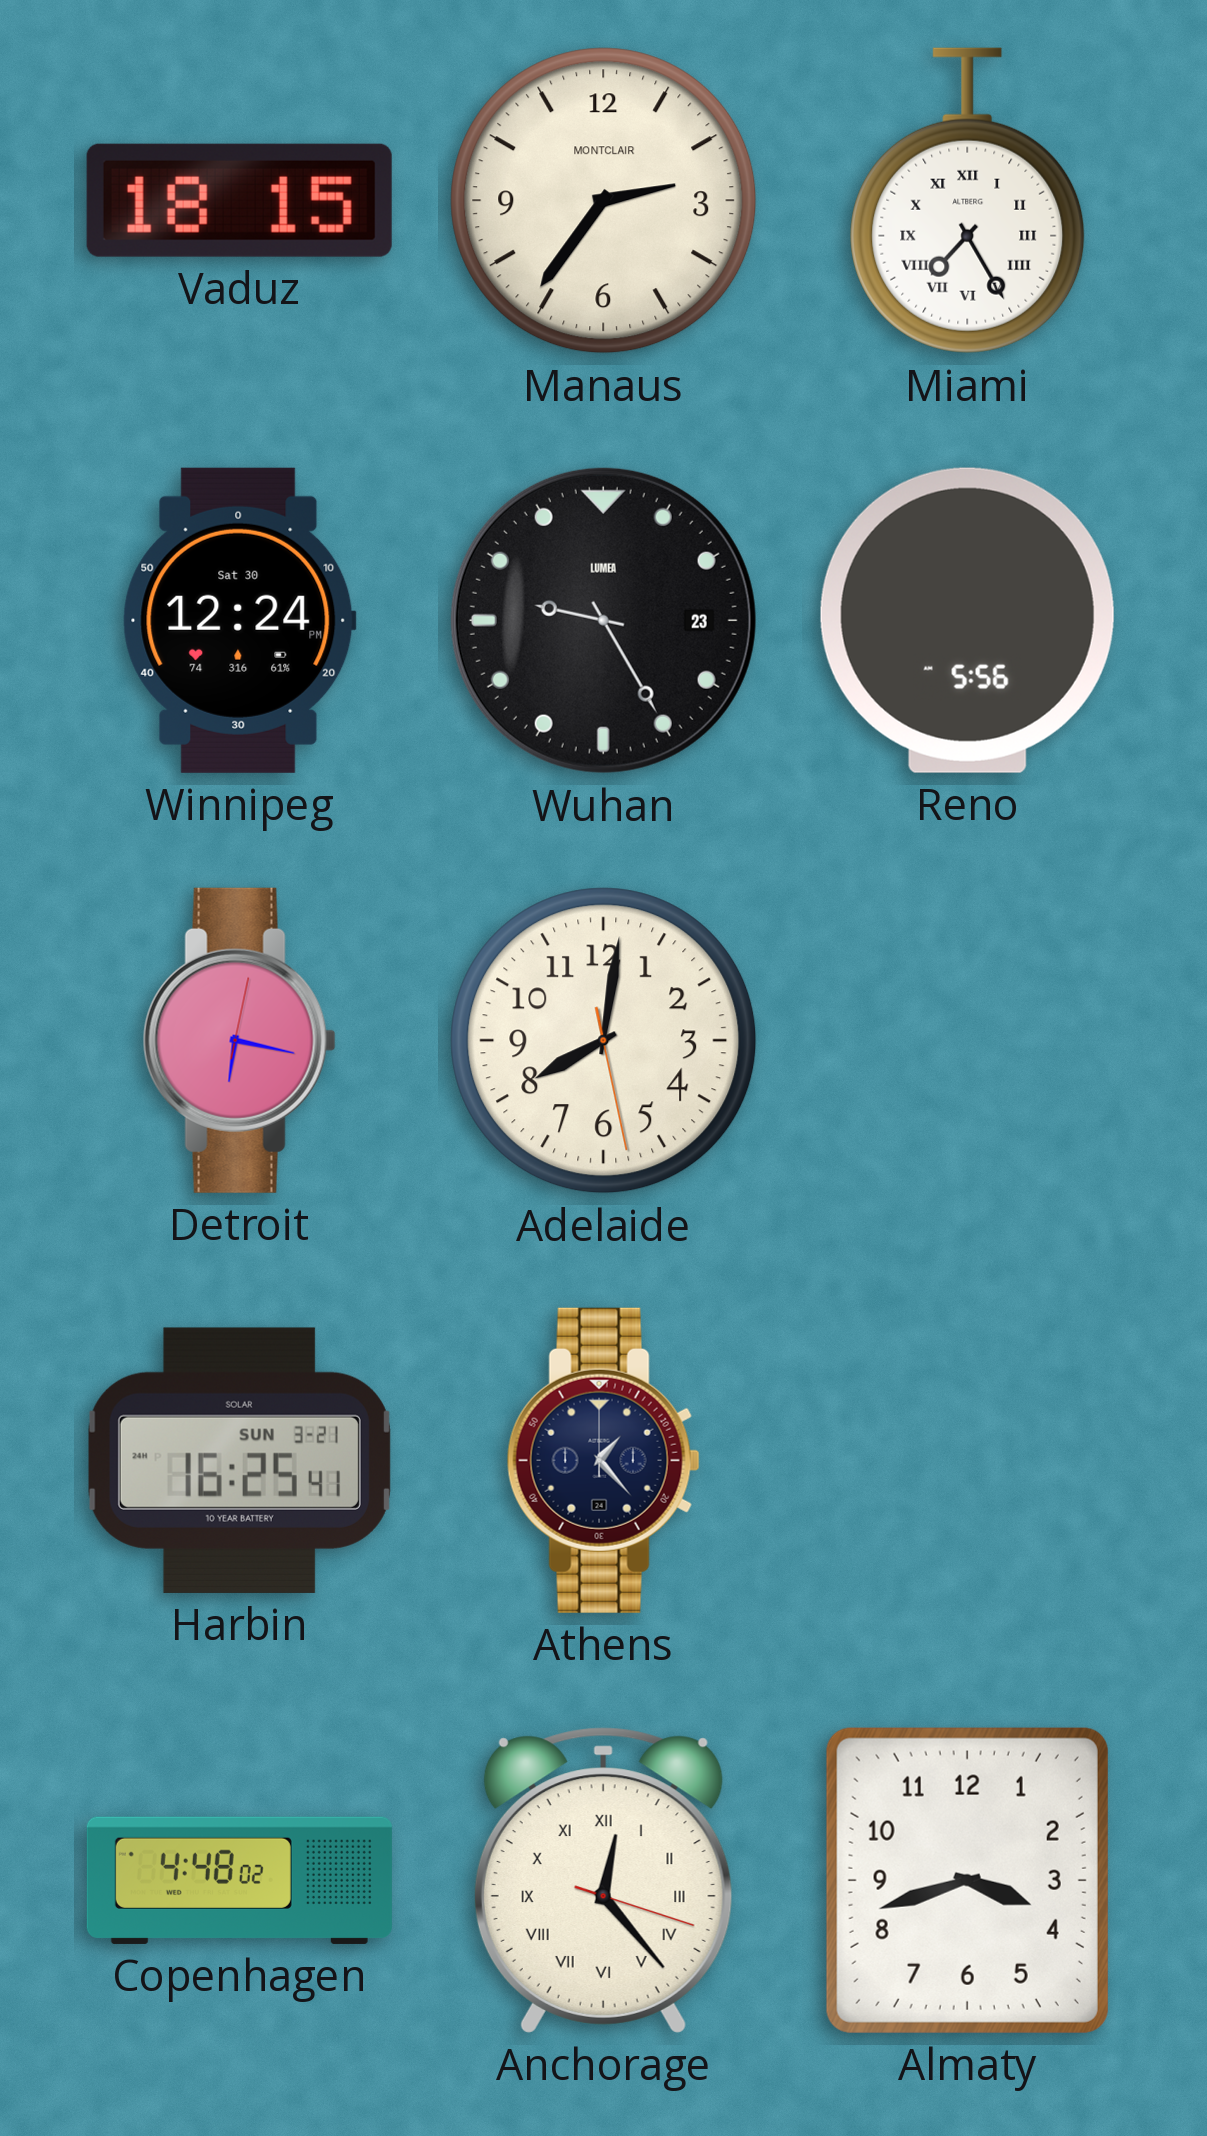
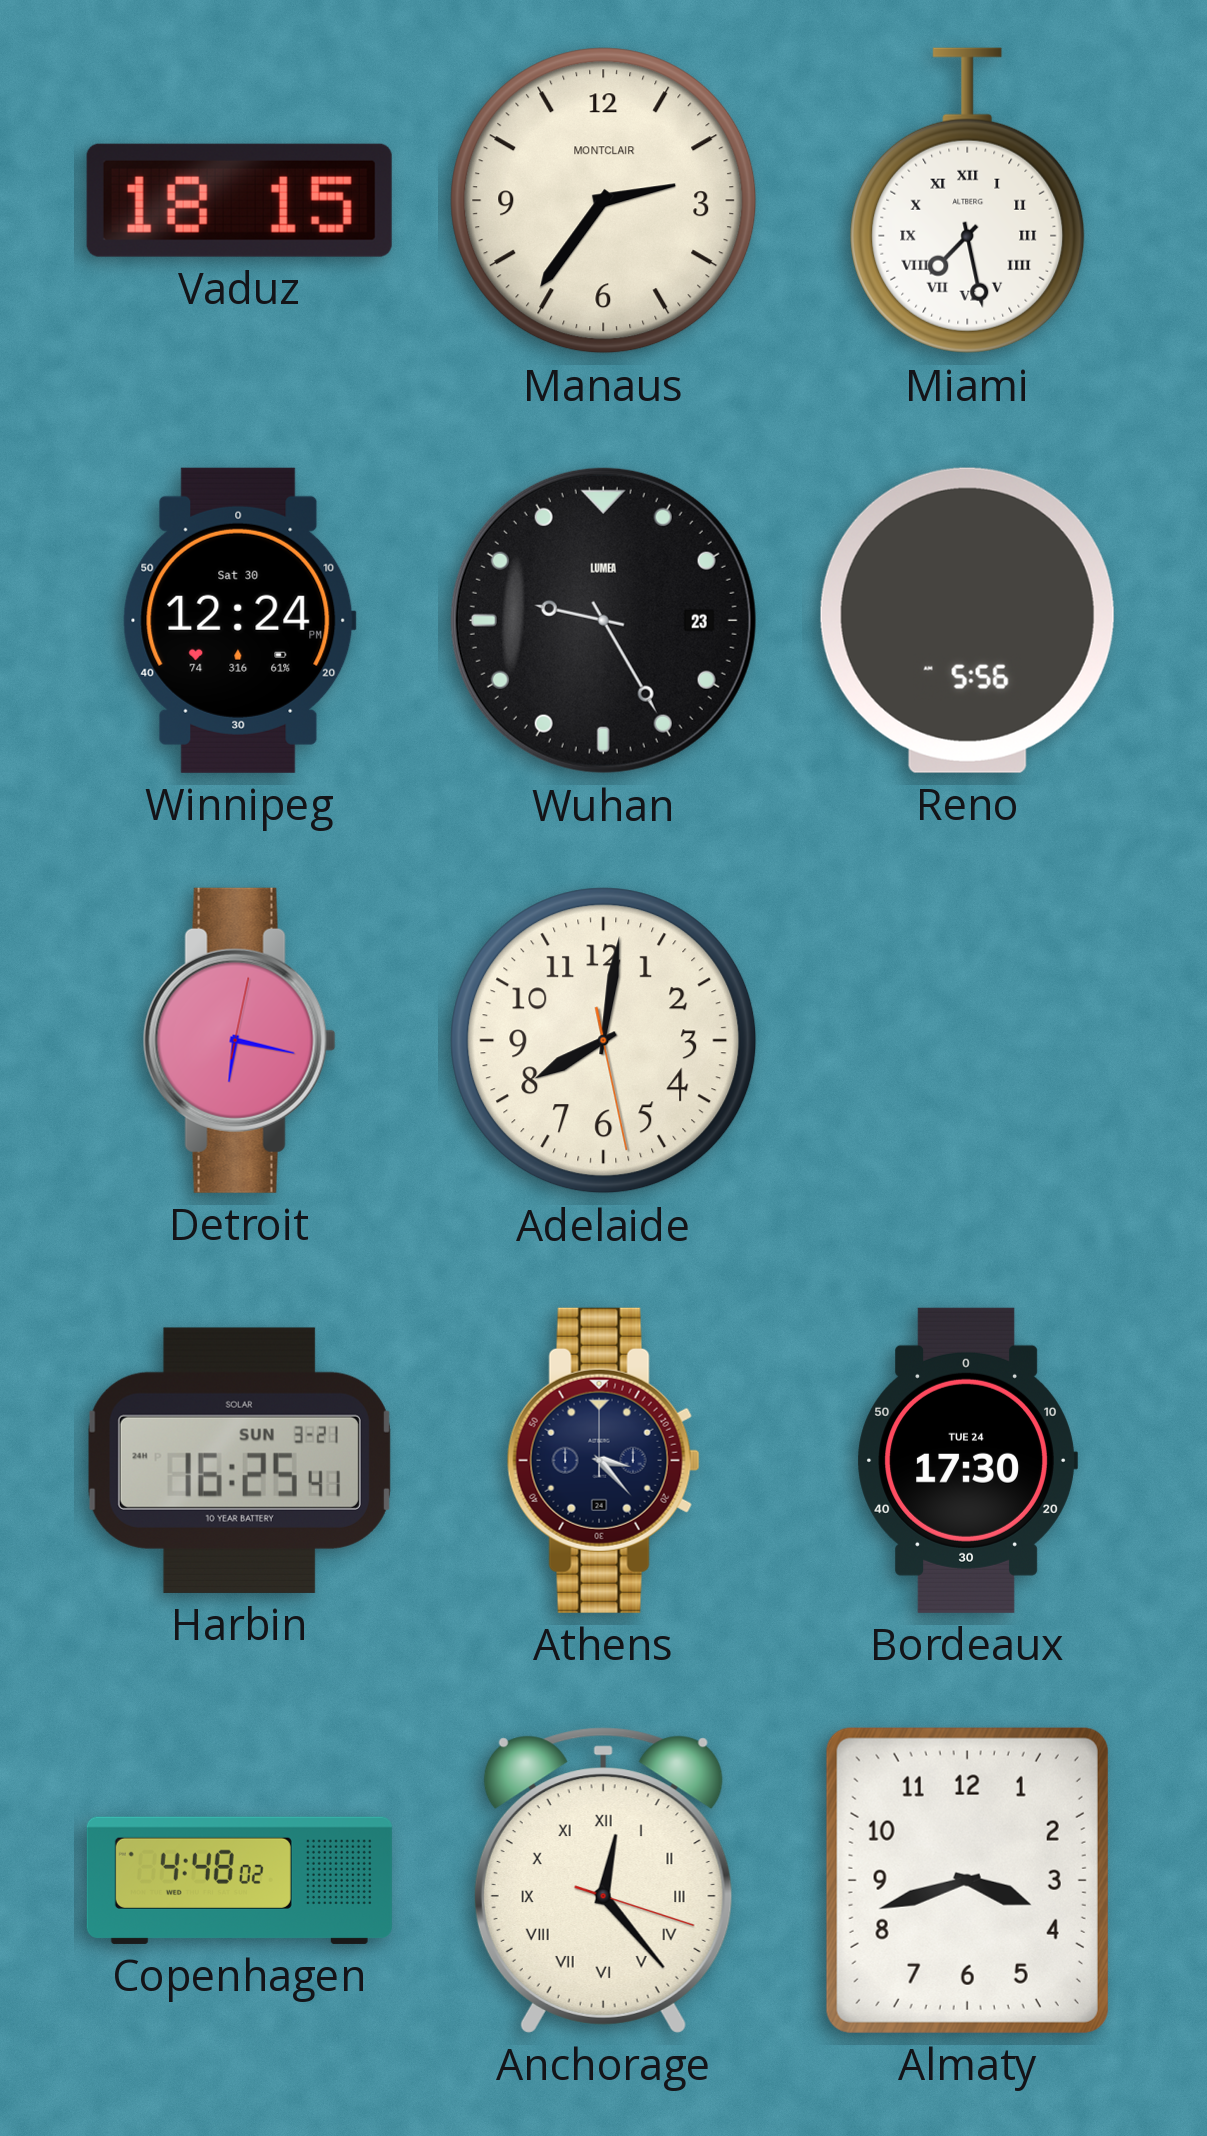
Miami: 7:25 -> 7:28 (968, 201)
Athens: 1:23 -> 3:23 (603, 1460)
Bordeaux: none -> 17:30 (967, 1460)
